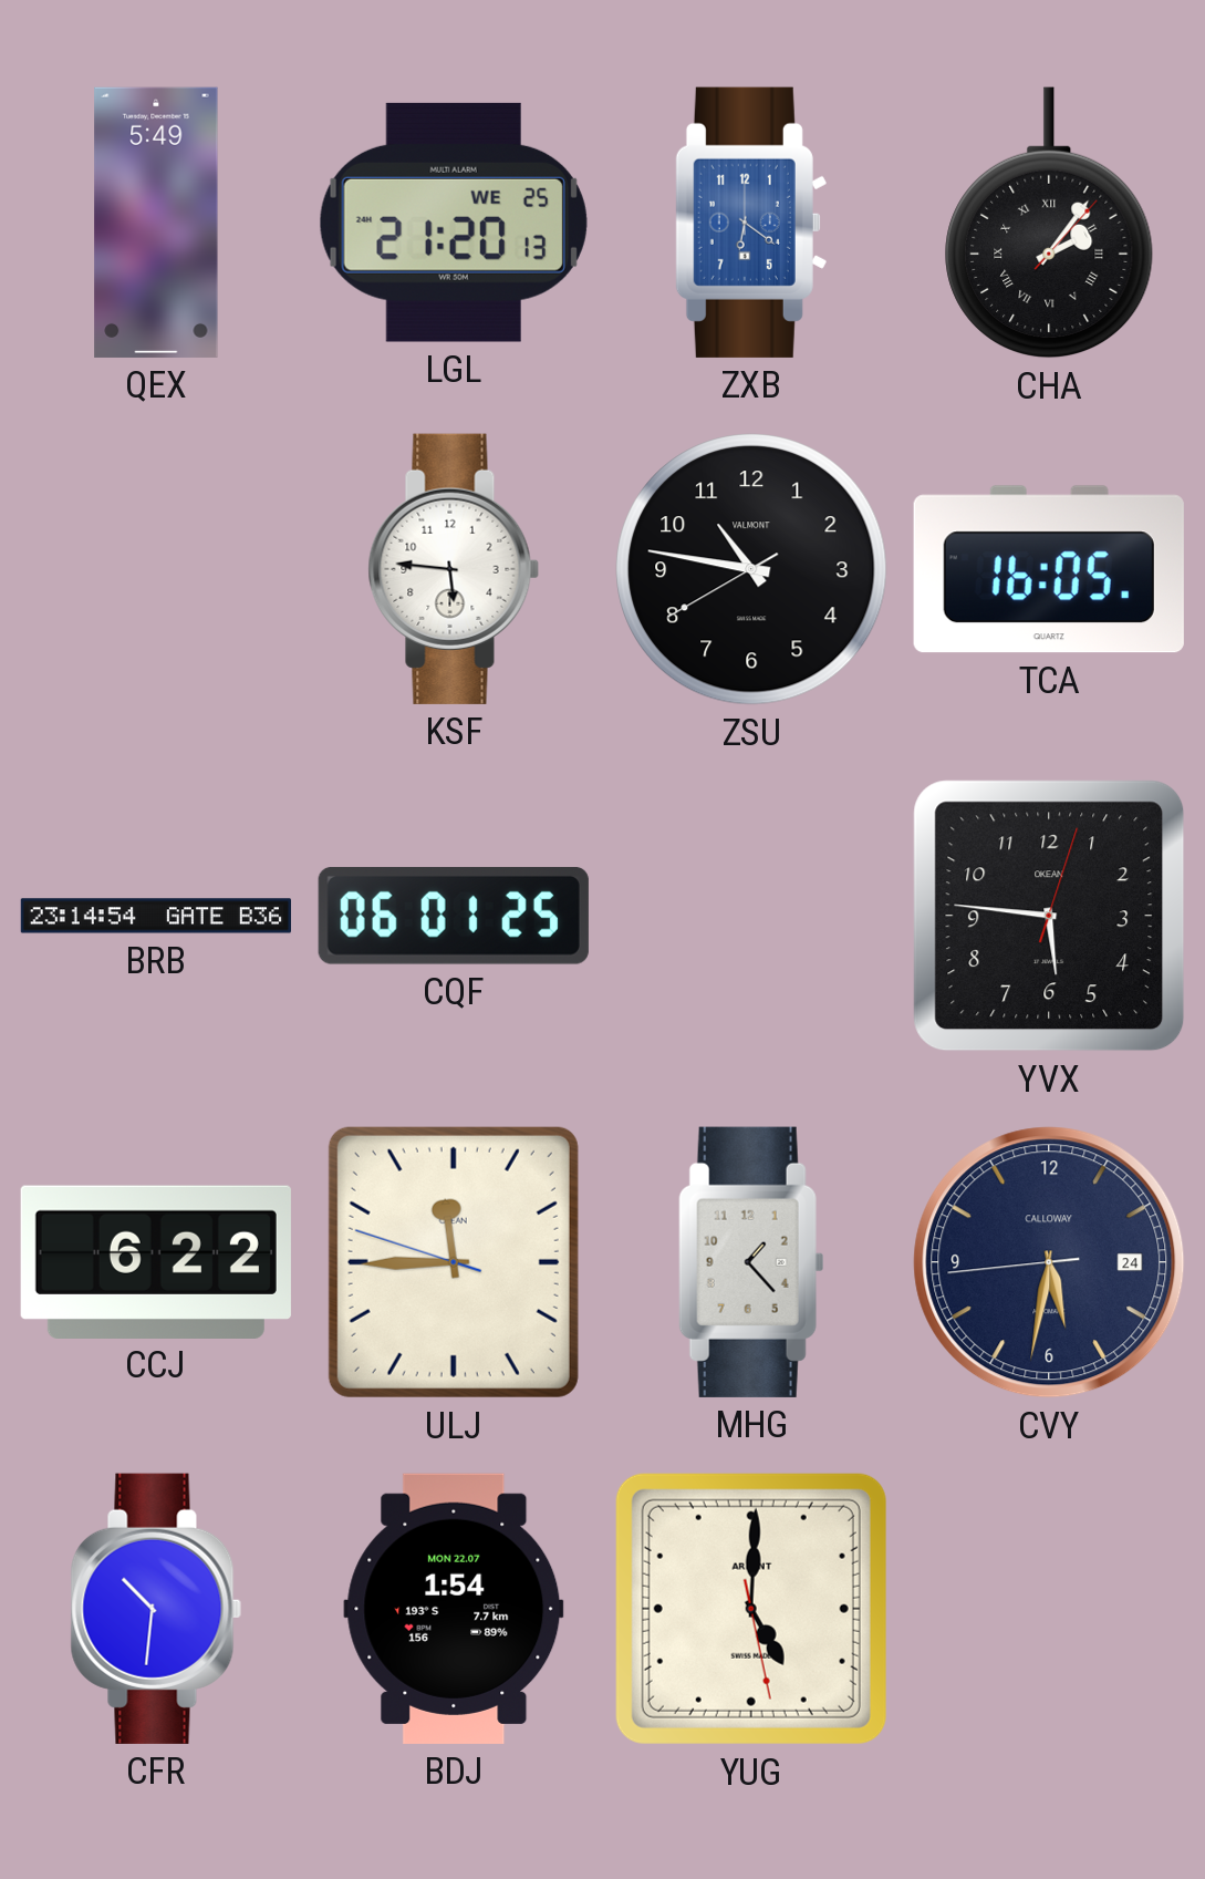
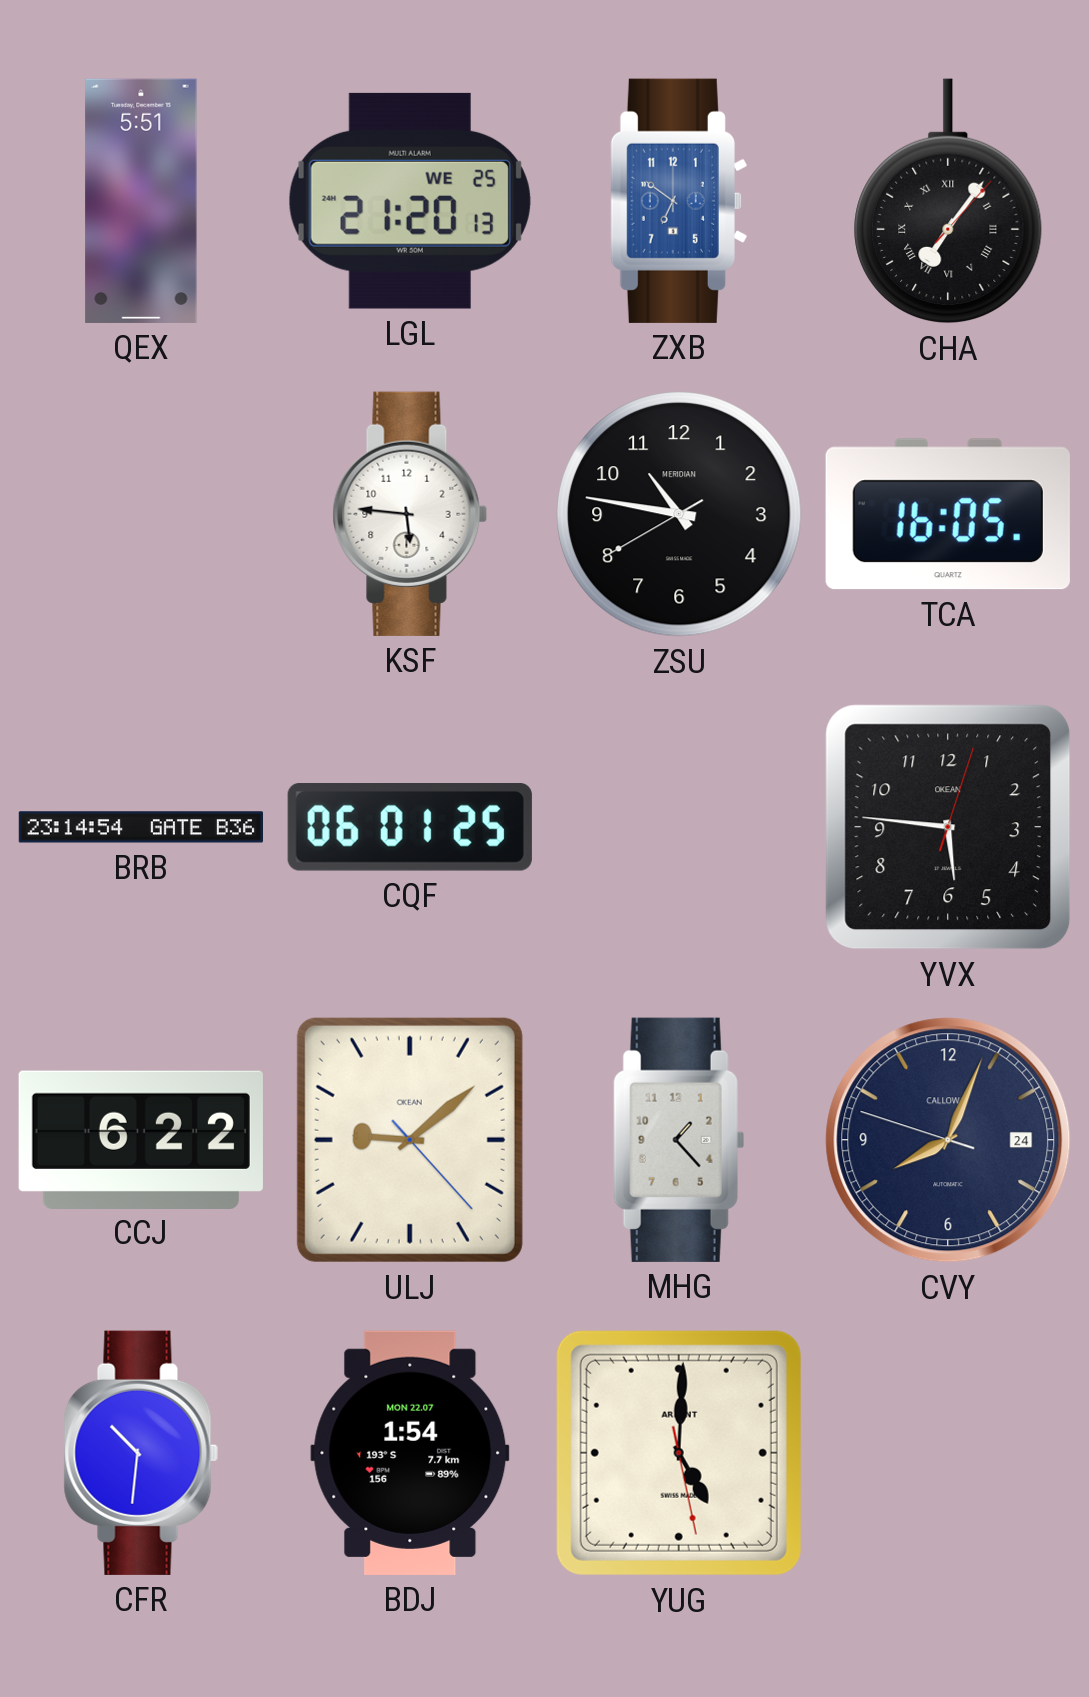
QEX: 5:49 -> 5:51 (141, 201)
ZXB: 6:21 -> 6:51 (679, 201)
CHA: 2:06 -> 7:06 (948, 201)
ZSU brand: VALMONT -> MERIDIAN (679, 514)
ULJ: 11:44 -> 9:08 (410, 1140)
CVY: 5:31 -> 8:03 (948, 1140)
